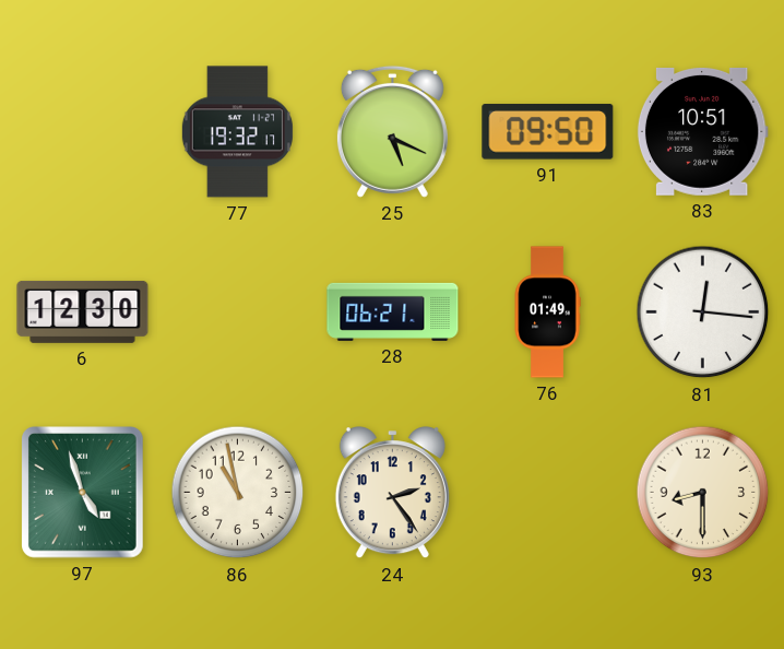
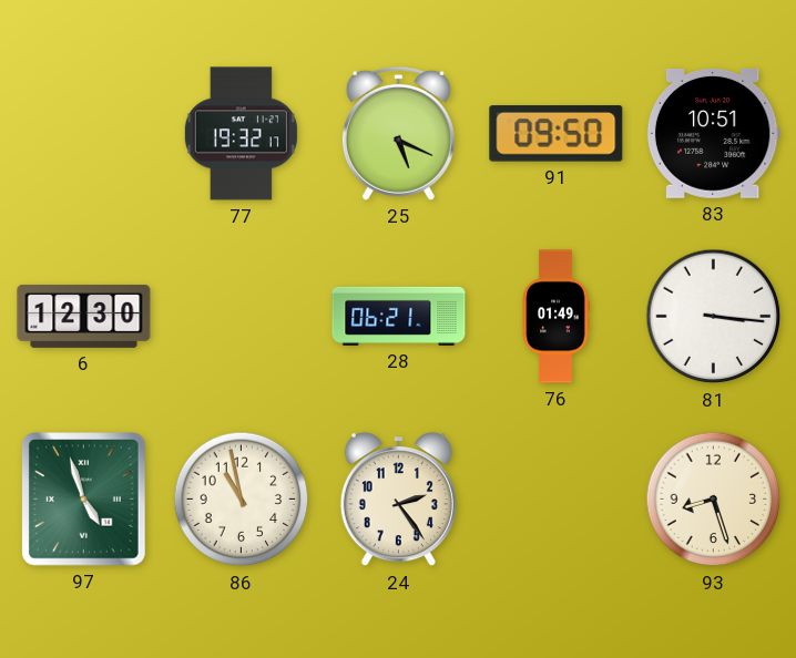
81: 12:16 -> 3:16 (714, 317)
93: 8:30 -> 8:27 (714, 500)
